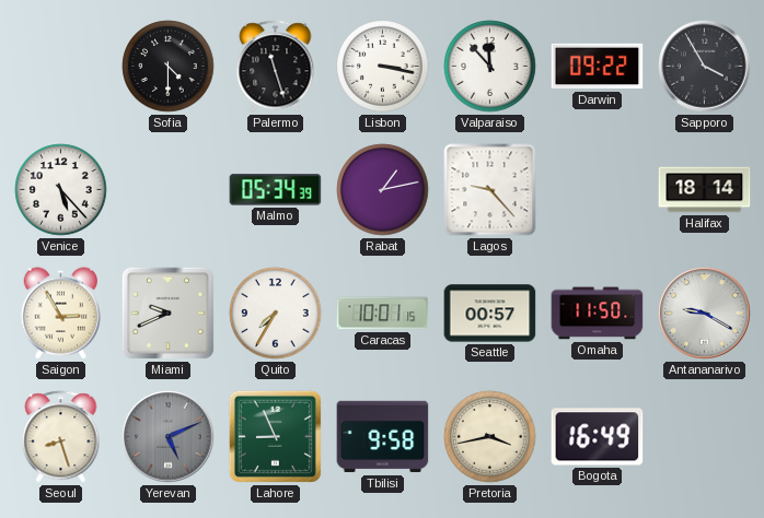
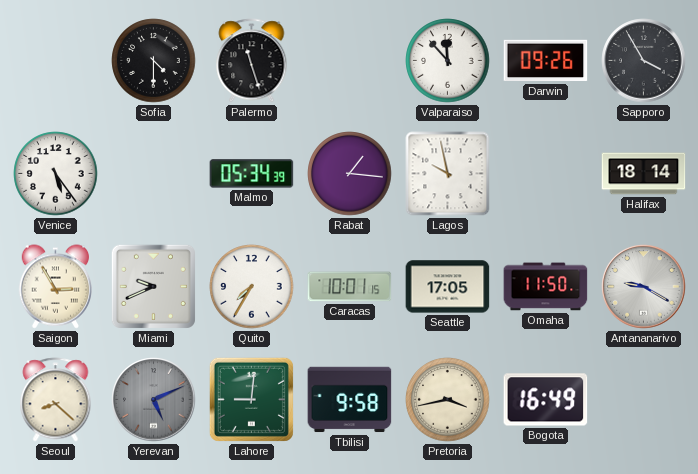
Lisbon: 3:17 -> none (383, 67)
Darwin: 09:22 -> 09:26 (546, 61)
Venice: 5:23 -> 5:24 (56, 174)
Rabat: 1:13 -> 1:16 (350, 174)
Lagos: 9:23 -> 9:58 (448, 174)
Seattle: 00:57 -> 17:05 (448, 287)
Seoul: 8:27 -> 8:22 (56, 400)
Lahore: 8:56 -> 9:01 (251, 399)
